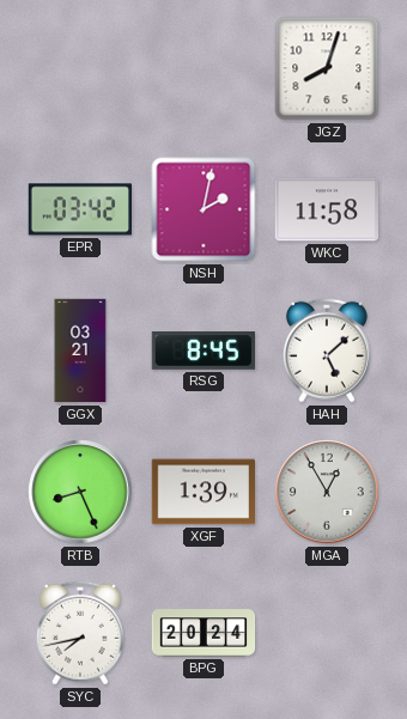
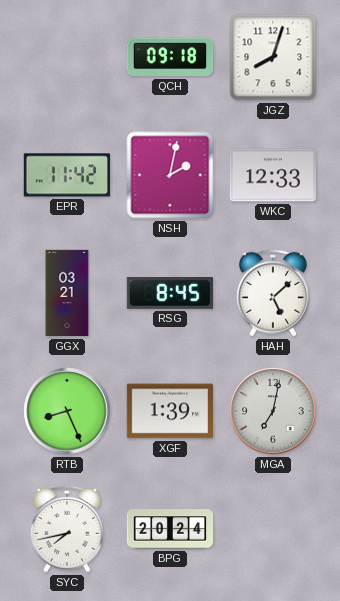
QCH: none -> 09:18 (170, 57)
EPR: 03:42 -> 11:42 (66, 175)
WKC: 11:58 -> 12:33 (272, 175)
MGA: 12:55 -> 7:02 (273, 411)
